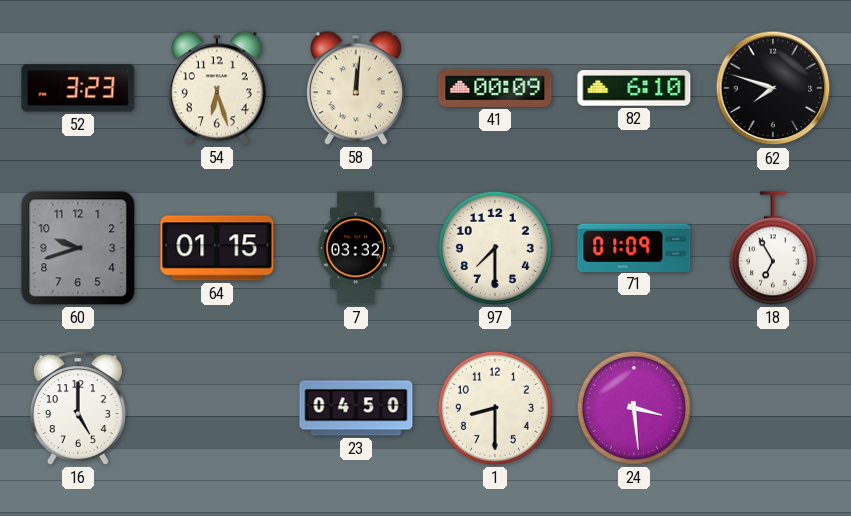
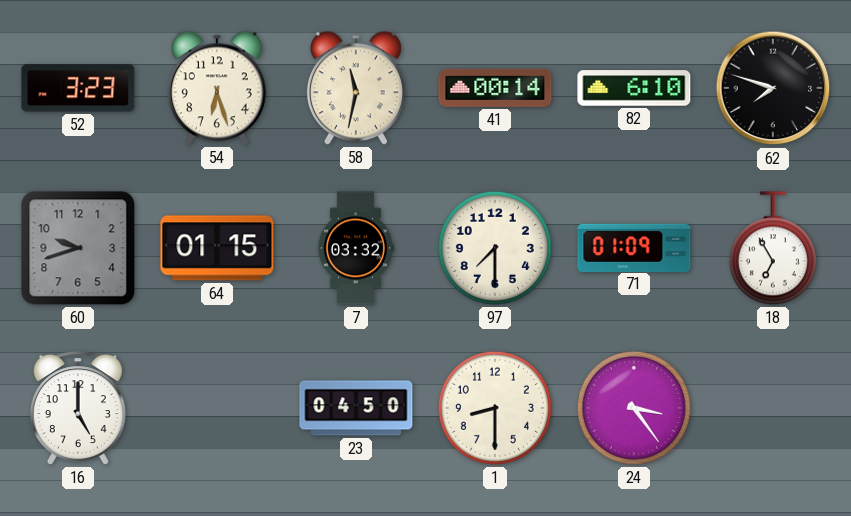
58: 12:01 -> 11:32 (356, 88)
41: 00:09 -> 00:14 (495, 88)
24: 3:29 -> 3:24 (634, 408)
